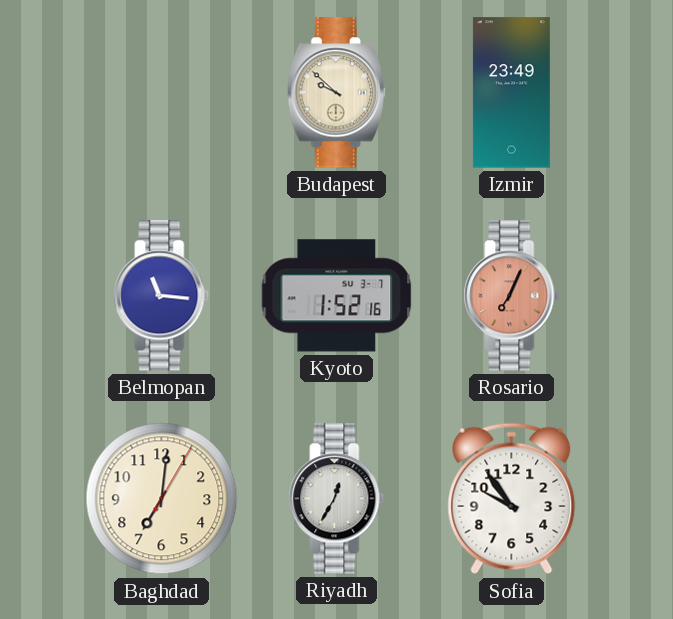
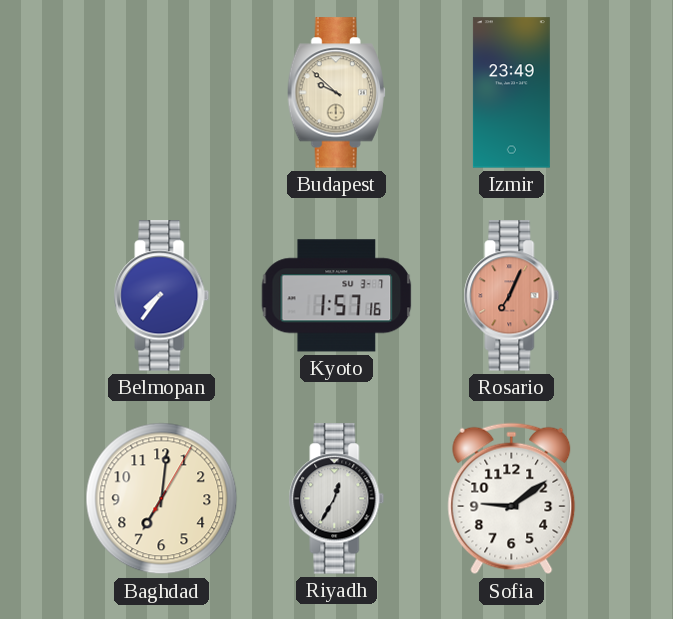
Belmopan: 11:16 -> 7:36 (162, 296)
Kyoto: 1:52 -> 1:57 (337, 296)
Sofia: 9:54 -> 9:09 (512, 499)
